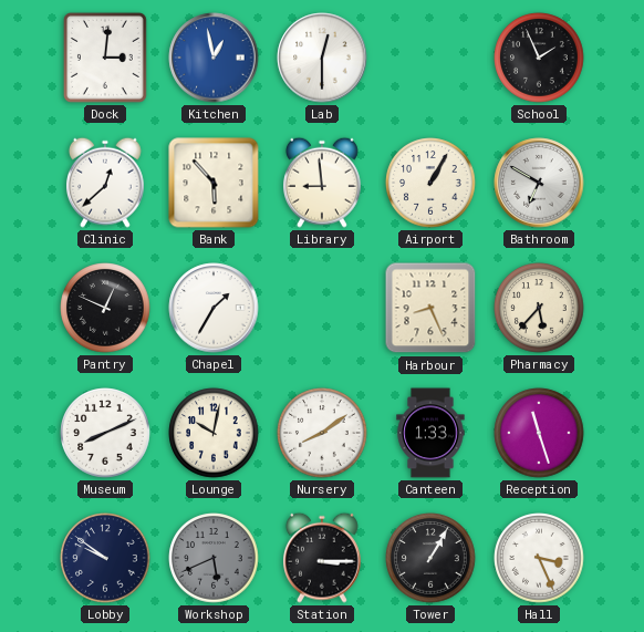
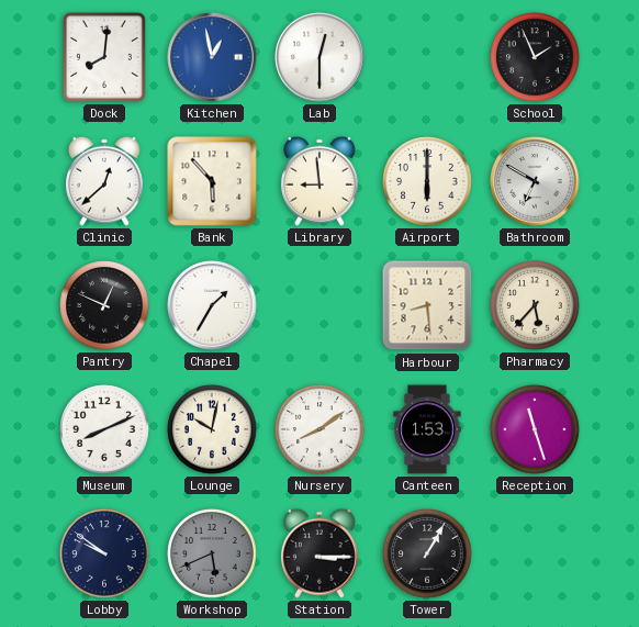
Dock: 3:01 -> 8:01 (104, 57)
Airport: 1:05 -> 6:00 (427, 181)
Harbour: 8:26 -> 8:29 (427, 305)
Canteen: 1:33 -> 1:53 (427, 429)
Hall: 3:26 -> none (539, 558)
